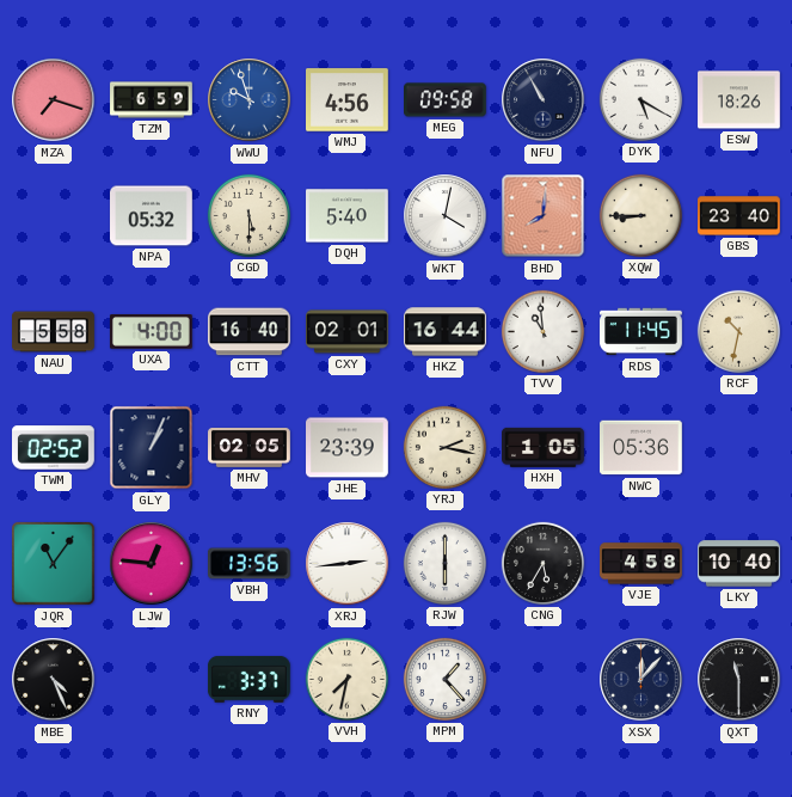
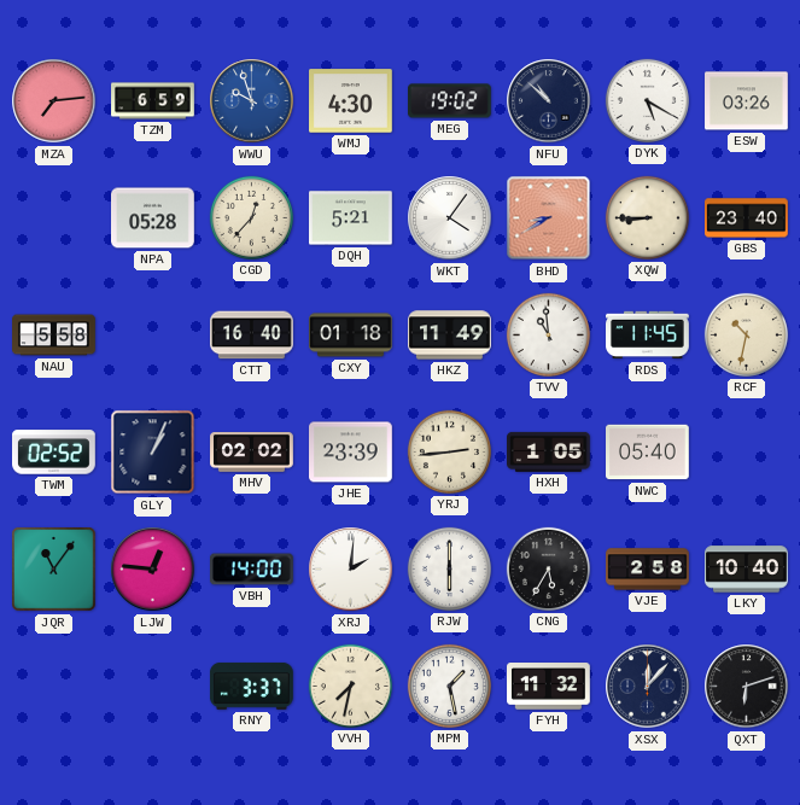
MZA: 7:18 -> 7:14 (54, 101)
WMJ: 4:56 -> 4:30 (351, 101)
MEG: 09:58 -> 19:02 (450, 101)
NFU: 10:55 -> 10:52 (549, 101)
ESW: 18:26 -> 03:26 (747, 101)
NPA: 05:32 -> 05:28 (153, 218)
CGD: 5:30 -> 12:37 (251, 217)
DQH: 5:40 -> 5:21 (351, 218)
WKT: 4:02 -> 4:06 (450, 218)
BHD: 8:01 -> 8:40 (549, 218)
UXA: 4:00 -> none (151, 332)
CXY: 02:01 -> 01:18 (351, 336)
HKZ: 16:44 -> 11:49 (450, 336)
MHV: 02:05 -> 02:02 (252, 453)
YRJ: 2:17 -> 2:44 (449, 451)
NWC: 05:36 -> 05:40 (648, 453)
VBH: 13:56 -> 14:00 (252, 570)
XRJ: 2:44 -> 2:01 (351, 570)
VJE: 4:58 -> 2:58 (648, 570)
MBE: 4:26 -> none (54, 680)
MPM: 1:23 -> 1:28 (449, 686)
FYH: none -> 11:32 (549, 687)
QXT: 11:30 -> 6:12 (747, 687)
